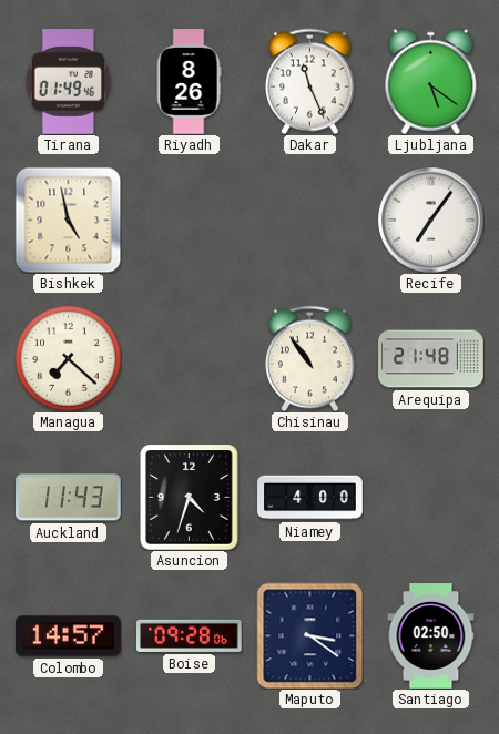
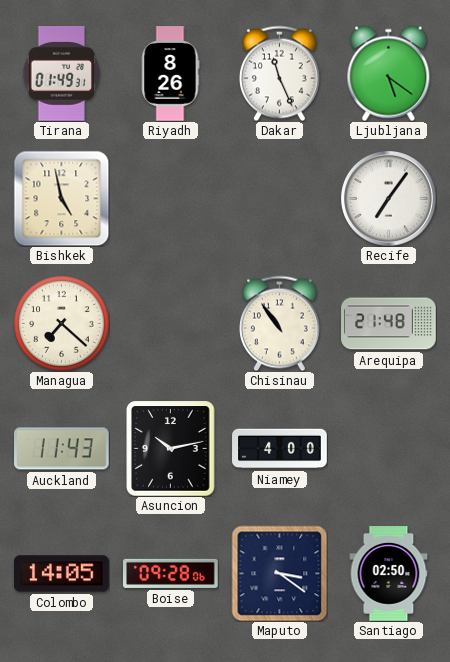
Tirana: 01:49:46 -> 01:49:31 (62, 74)
Asuncion: 4:33 -> 10:13 (171, 448)
Colombo: 14:57 -> 14:05 (62, 574)
